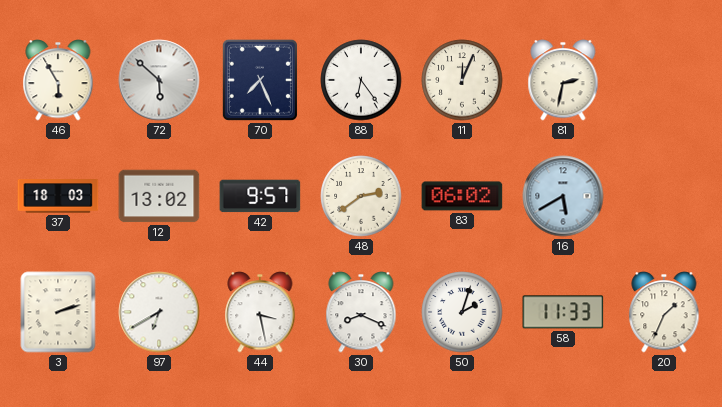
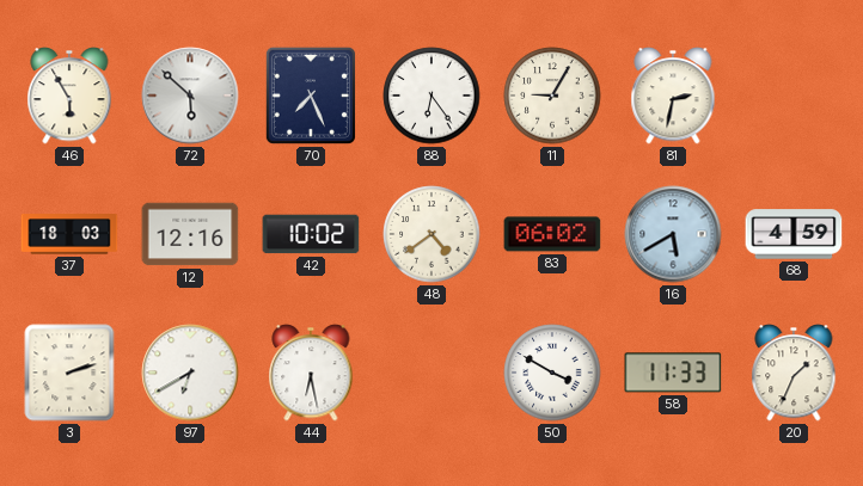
11: 12:04 -> 9:05 (552, 96)
12: 13:02 -> 12:16 (190, 234)
42: 9:57 -> 10:02 (311, 234)
48: 2:39 -> 4:39 (431, 234)
68: none -> 4:59 (794, 234)
44: 3:28 -> 6:28 (311, 373)
30: 8:19 -> none (361, 312)
50: 2:03 -> 3:50 (552, 373)
